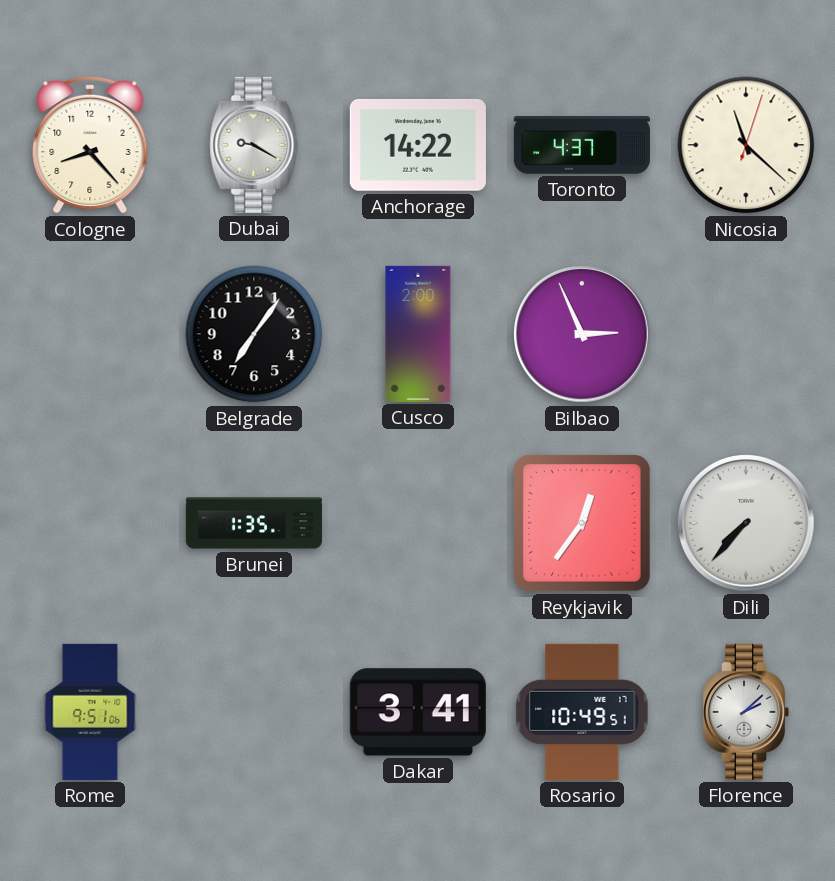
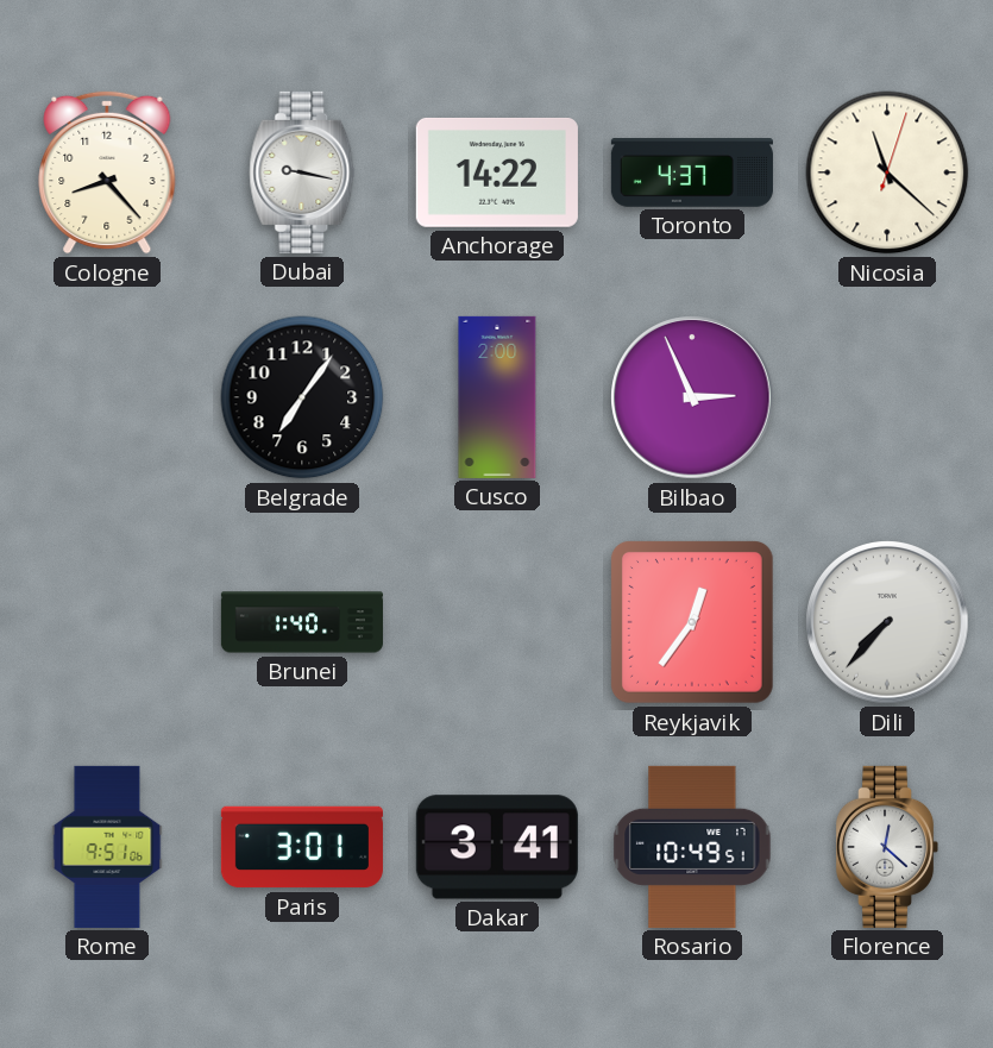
Dubai: 9:20 -> 9:17 (302, 172)
Brunei: 1:35 -> 1:40 (302, 622)
Paris: none -> 3:01 (302, 847)
Florence: 2:08 -> 12:22 (887, 847)
